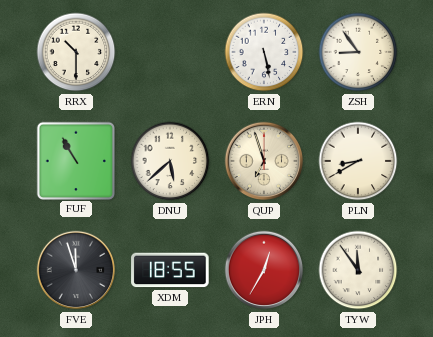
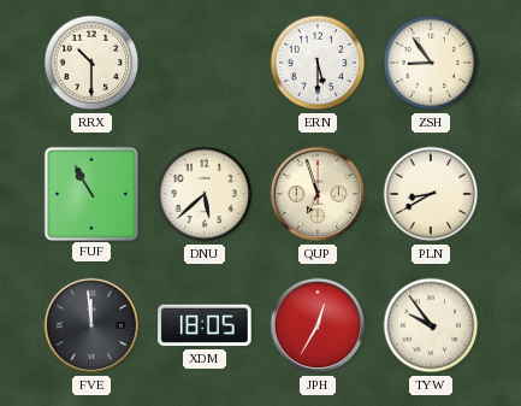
ERN: 5:28 -> 5:30 (318, 63)
FVE: 11:57 -> 11:59 (91, 325)
XDM: 18:55 -> 18:05 (205, 325)
TYW: 11:54 -> 9:54 (431, 325)
